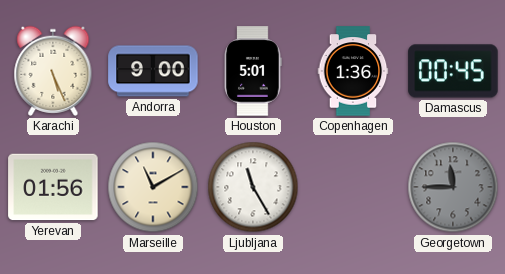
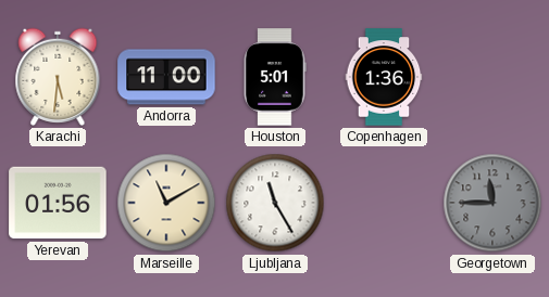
Karachi: 5:26 -> 5:31 (58, 77)
Andorra: 9:00 -> 11:00 (166, 77)
Damascus: 00:45 -> none (453, 71)
